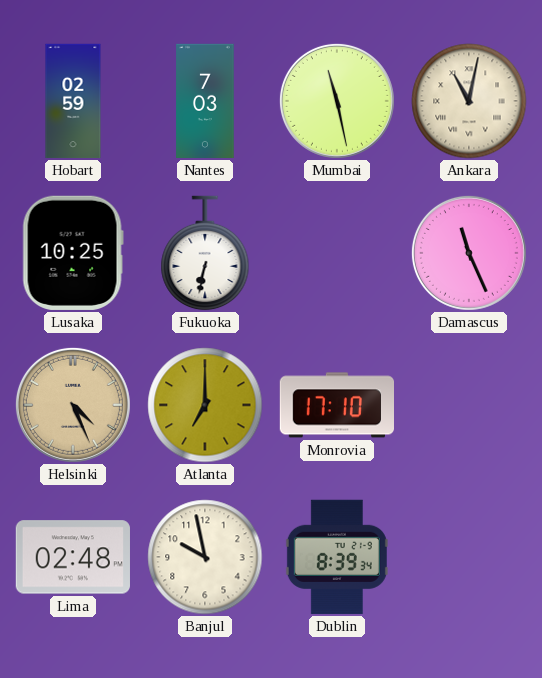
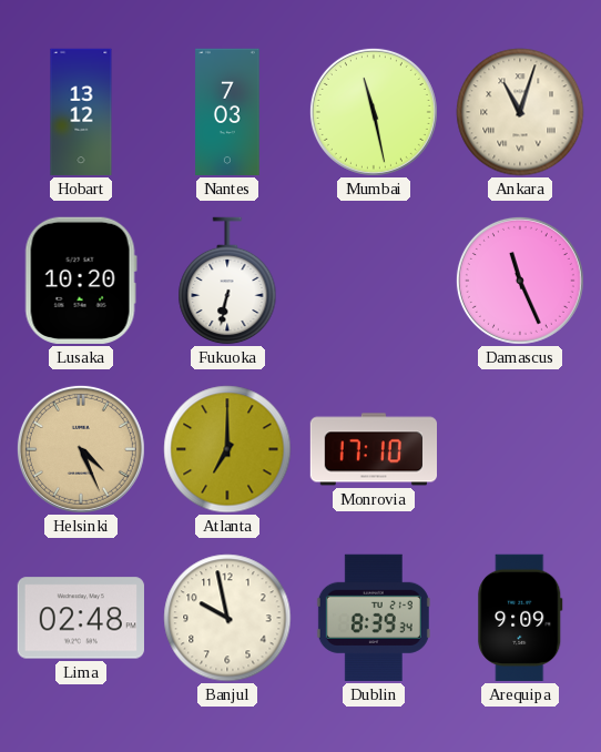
Hobart: 02:59 -> 13:12 (81, 112)
Ankara: 11:02 -> 11:03 (520, 112)
Lusaka: 10:25 -> 10:20 (81, 281)
Arequipa: none -> 9:09 (520, 618)
